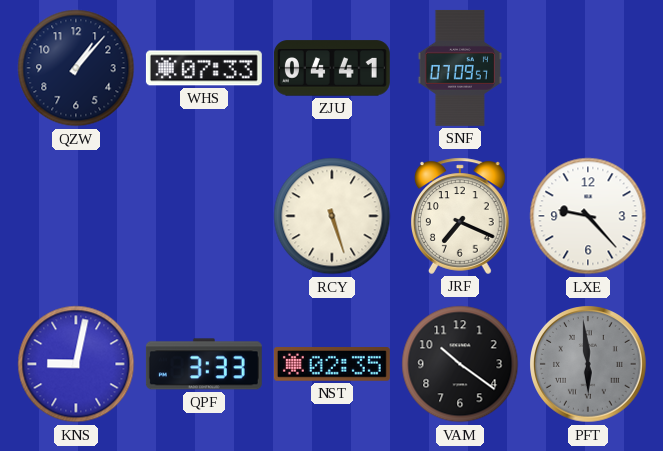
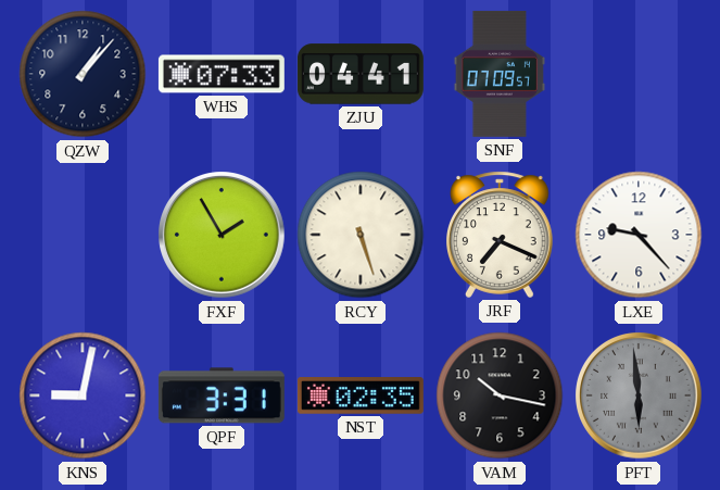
FXF: none -> 1:55 (222, 235)
QPF: 3:33 -> 3:31 (222, 395)
VAM: 10:21 -> 10:17 (500, 395)
